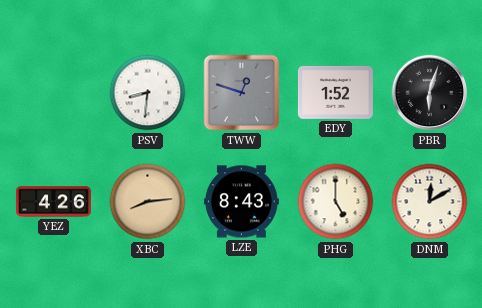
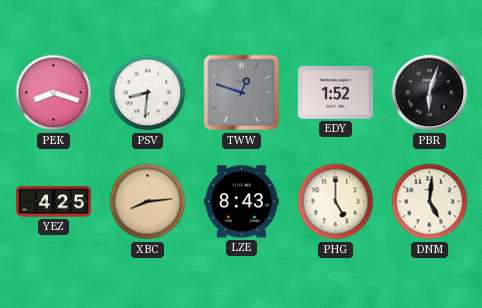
PEK: none -> 8:18 (54, 93)
YEZ: 4:26 -> 4:25 (53, 202)
DNM: 12:10 -> 5:01 (430, 202)
